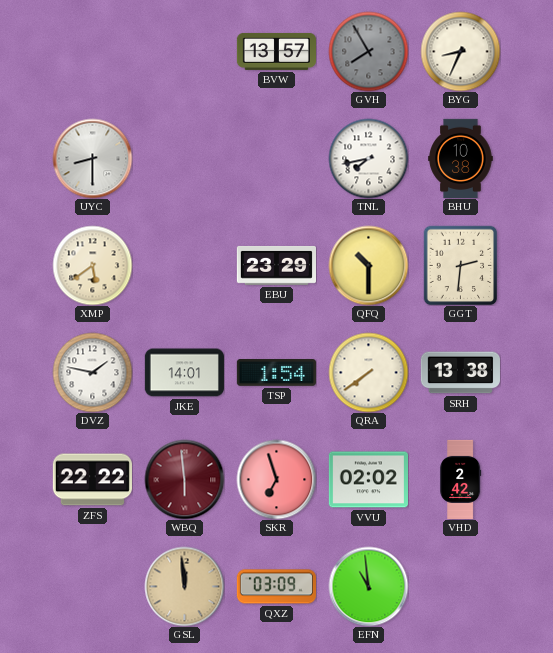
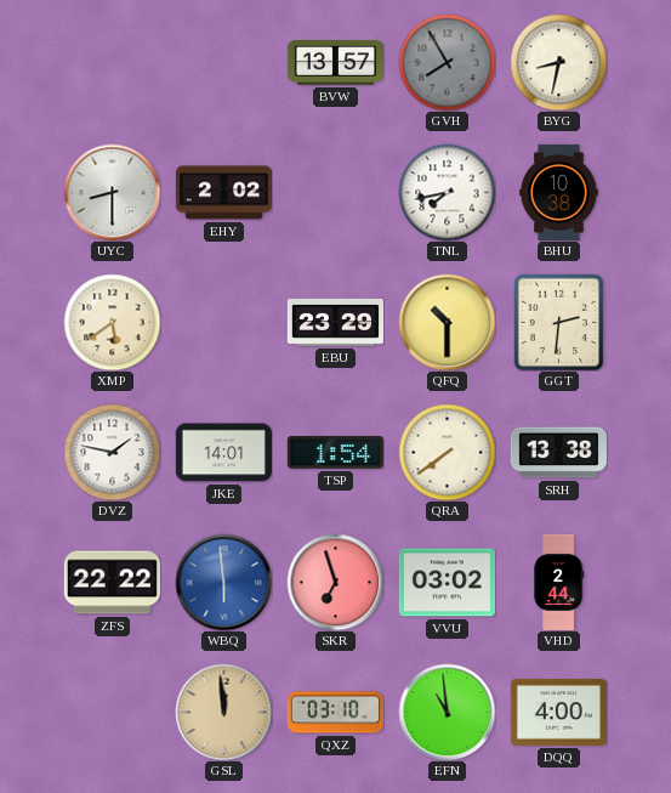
BYG: 8:34 -> 8:32 (558, 62)
EHY: none -> 2:02 (223, 193)
WBQ dial: burgundy -> blue (223, 582)
VVU: 02:02 -> 03:02 (447, 583)
VHD: 2:42 -> 2:44 (559, 582)
QXZ: 03:09 -> 03:10 (335, 713)
DQQ: none -> 4:00 (558, 713)
